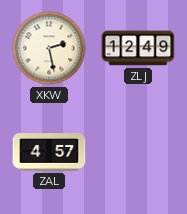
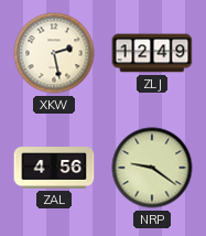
ZAL: 4:57 -> 4:56 (54, 169)
NRP: none -> 9:21 (152, 168)
